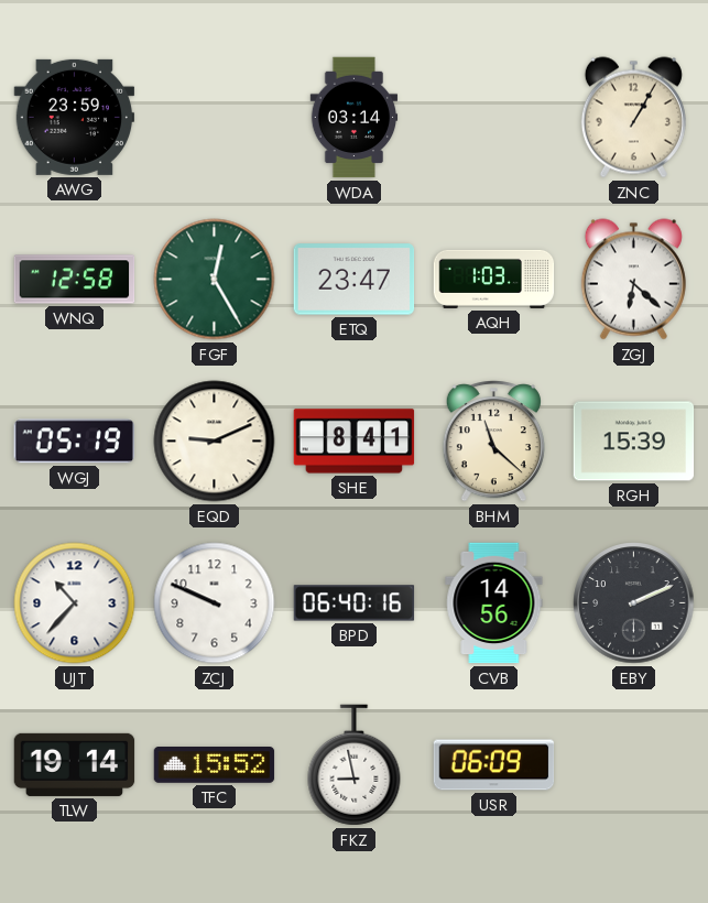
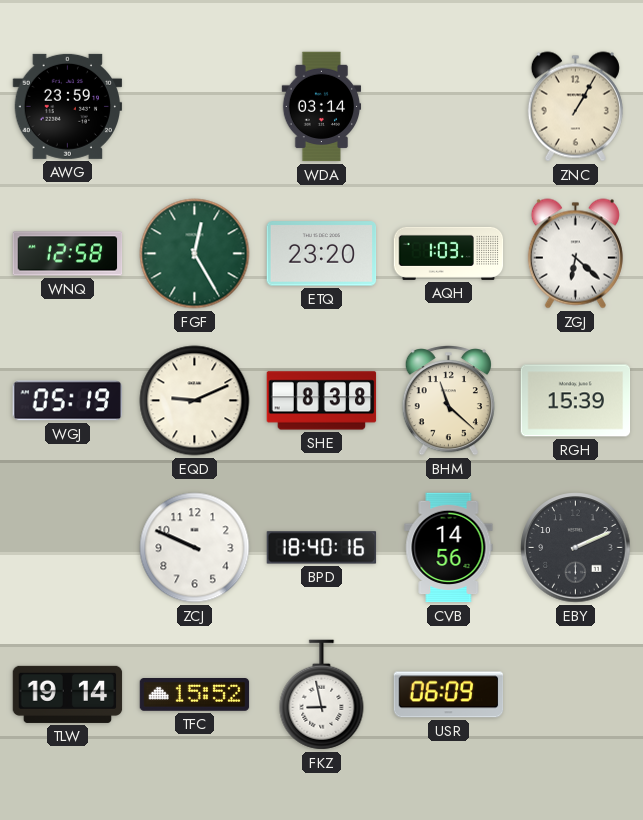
ETQ: 23:47 -> 23:20 (322, 254)
SHE: 8:41 -> 8:38 (322, 401)
UJT: 10:37 -> none (75, 603)
BPD: 06:40 -> 18:40 (322, 548)
